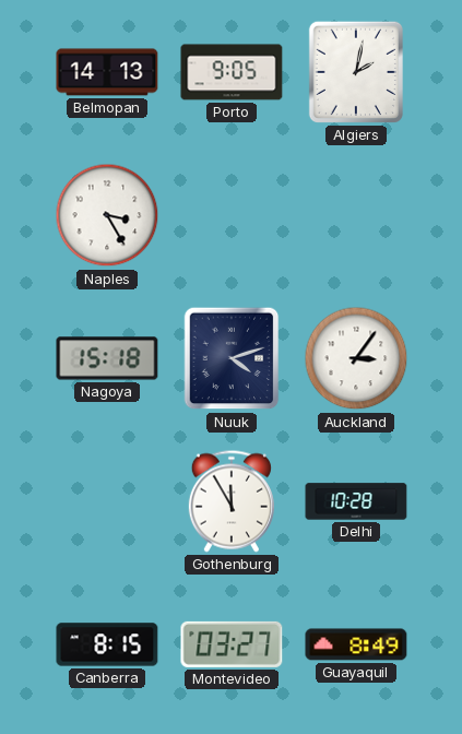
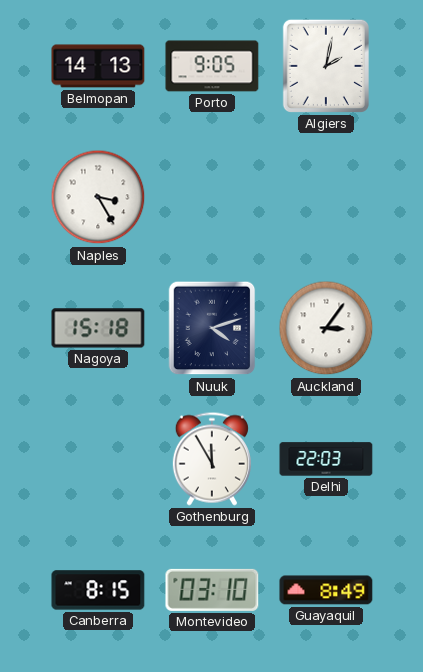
Delhi: 10:28 -> 22:03 (326, 459)
Montevideo: 03:27 -> 03:10 (212, 590)
